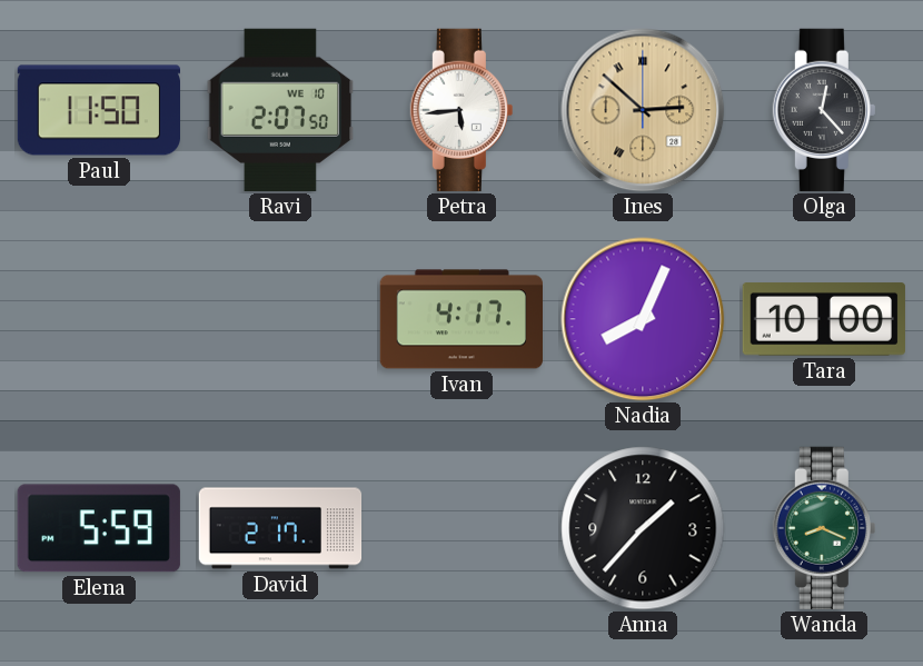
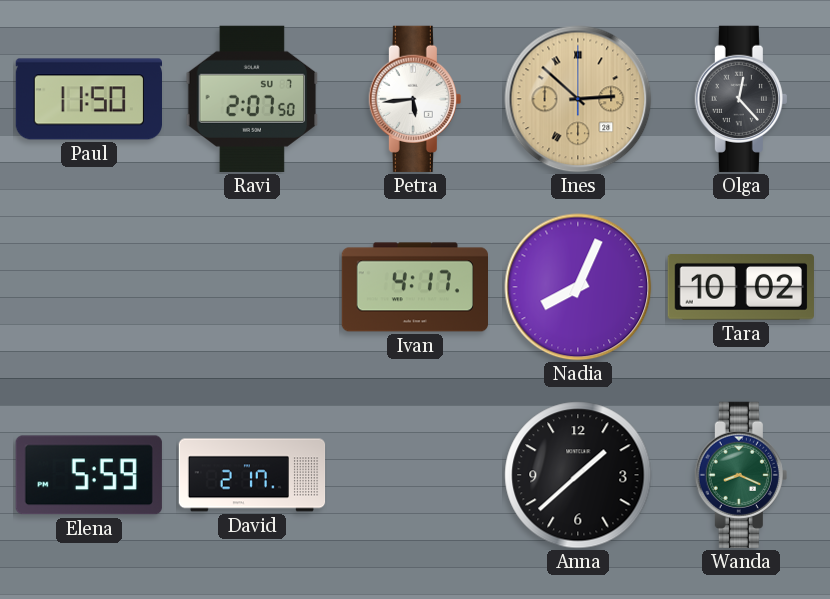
Ravi date: WE 10 -> SU 7 (252, 99)
Tara: 10:00 -> 10:02 (741, 287)
Anna: 1:37 -> 1:38 (578, 475)
